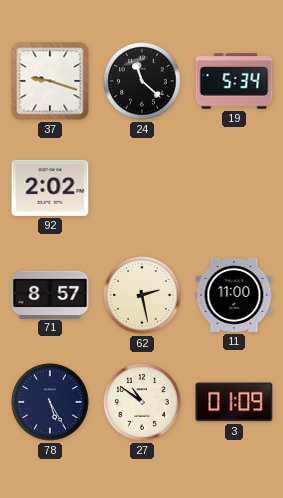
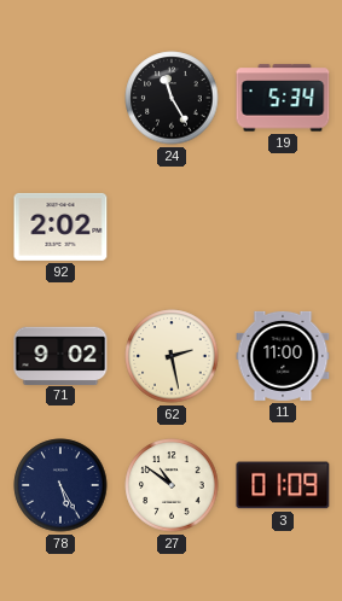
37: 9:18 -> none (50, 81)
24: 11:22 -> 11:25 (172, 98)
71: 8:57 -> 9:02 (60, 355)
